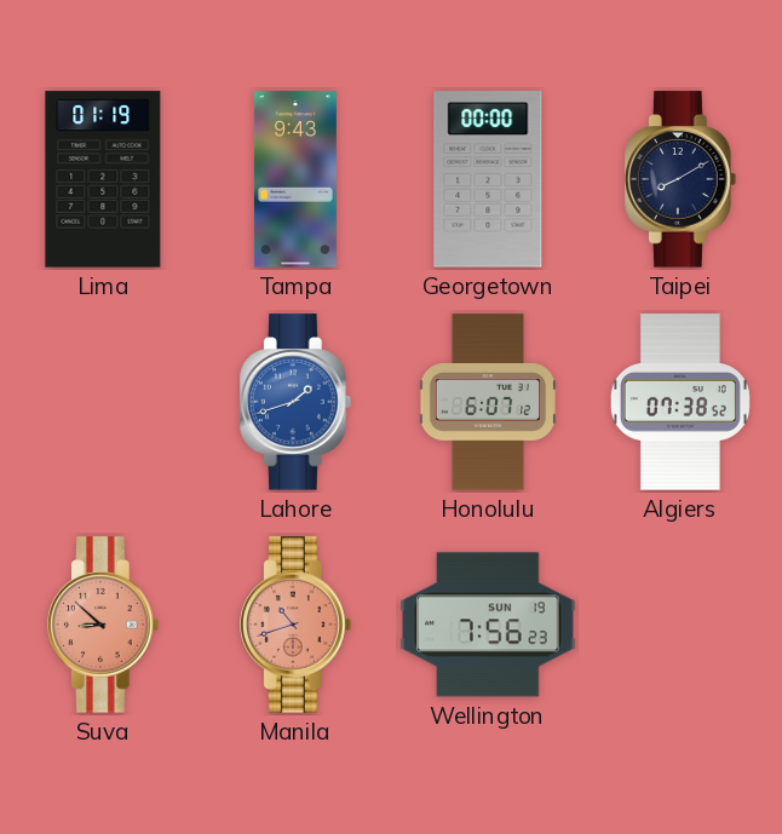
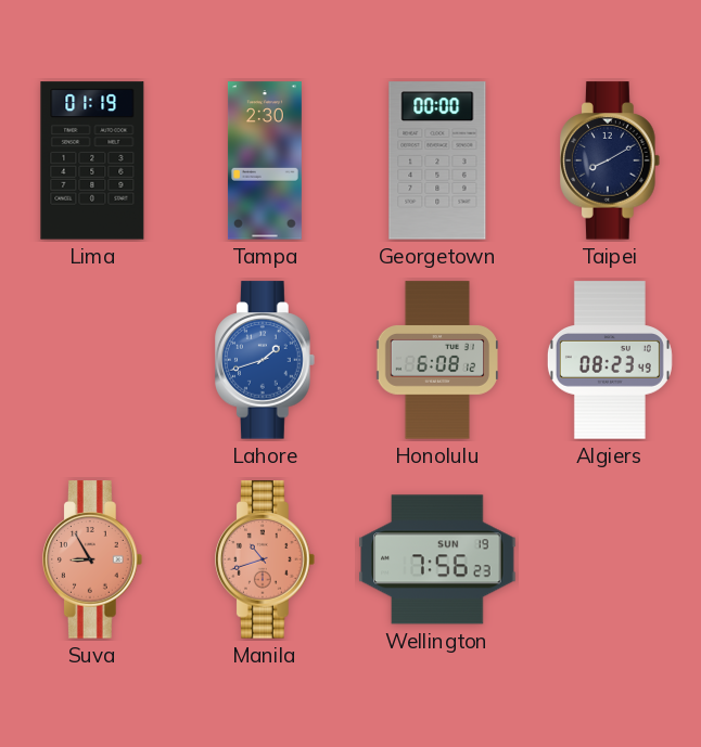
Tampa: 9:43 -> 2:30 (265, 160)
Honolulu: 6:07 -> 6:08 (437, 360)
Algiers: 07:38 -> 08:23 (610, 360)
Suva: 8:52 -> 8:55 (93, 559)
